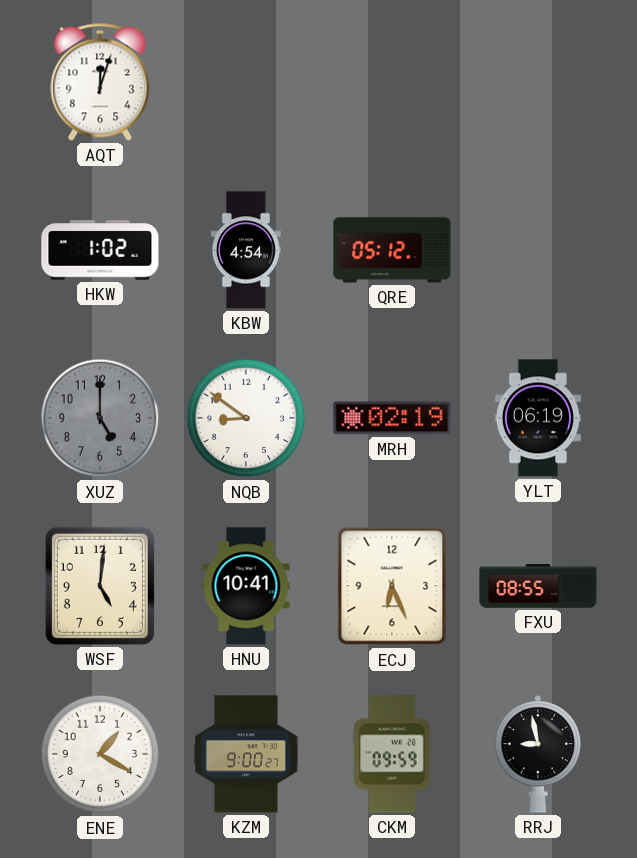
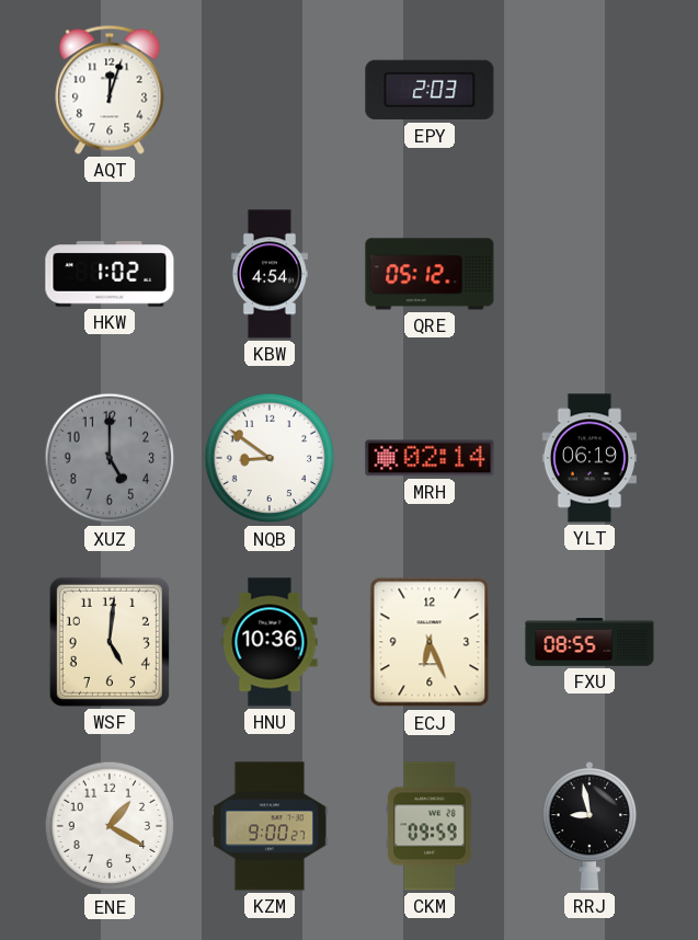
EPY: none -> 2:03 (430, 90)
MRH: 02:19 -> 02:14 (430, 458)
HNU: 10:41 -> 10:36 (270, 642)
